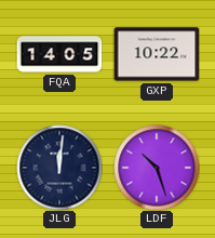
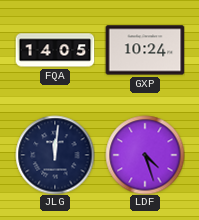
GXP: 10:22 -> 10:24 (145, 50)
LDF: 10:27 -> 4:27 (145, 155)
